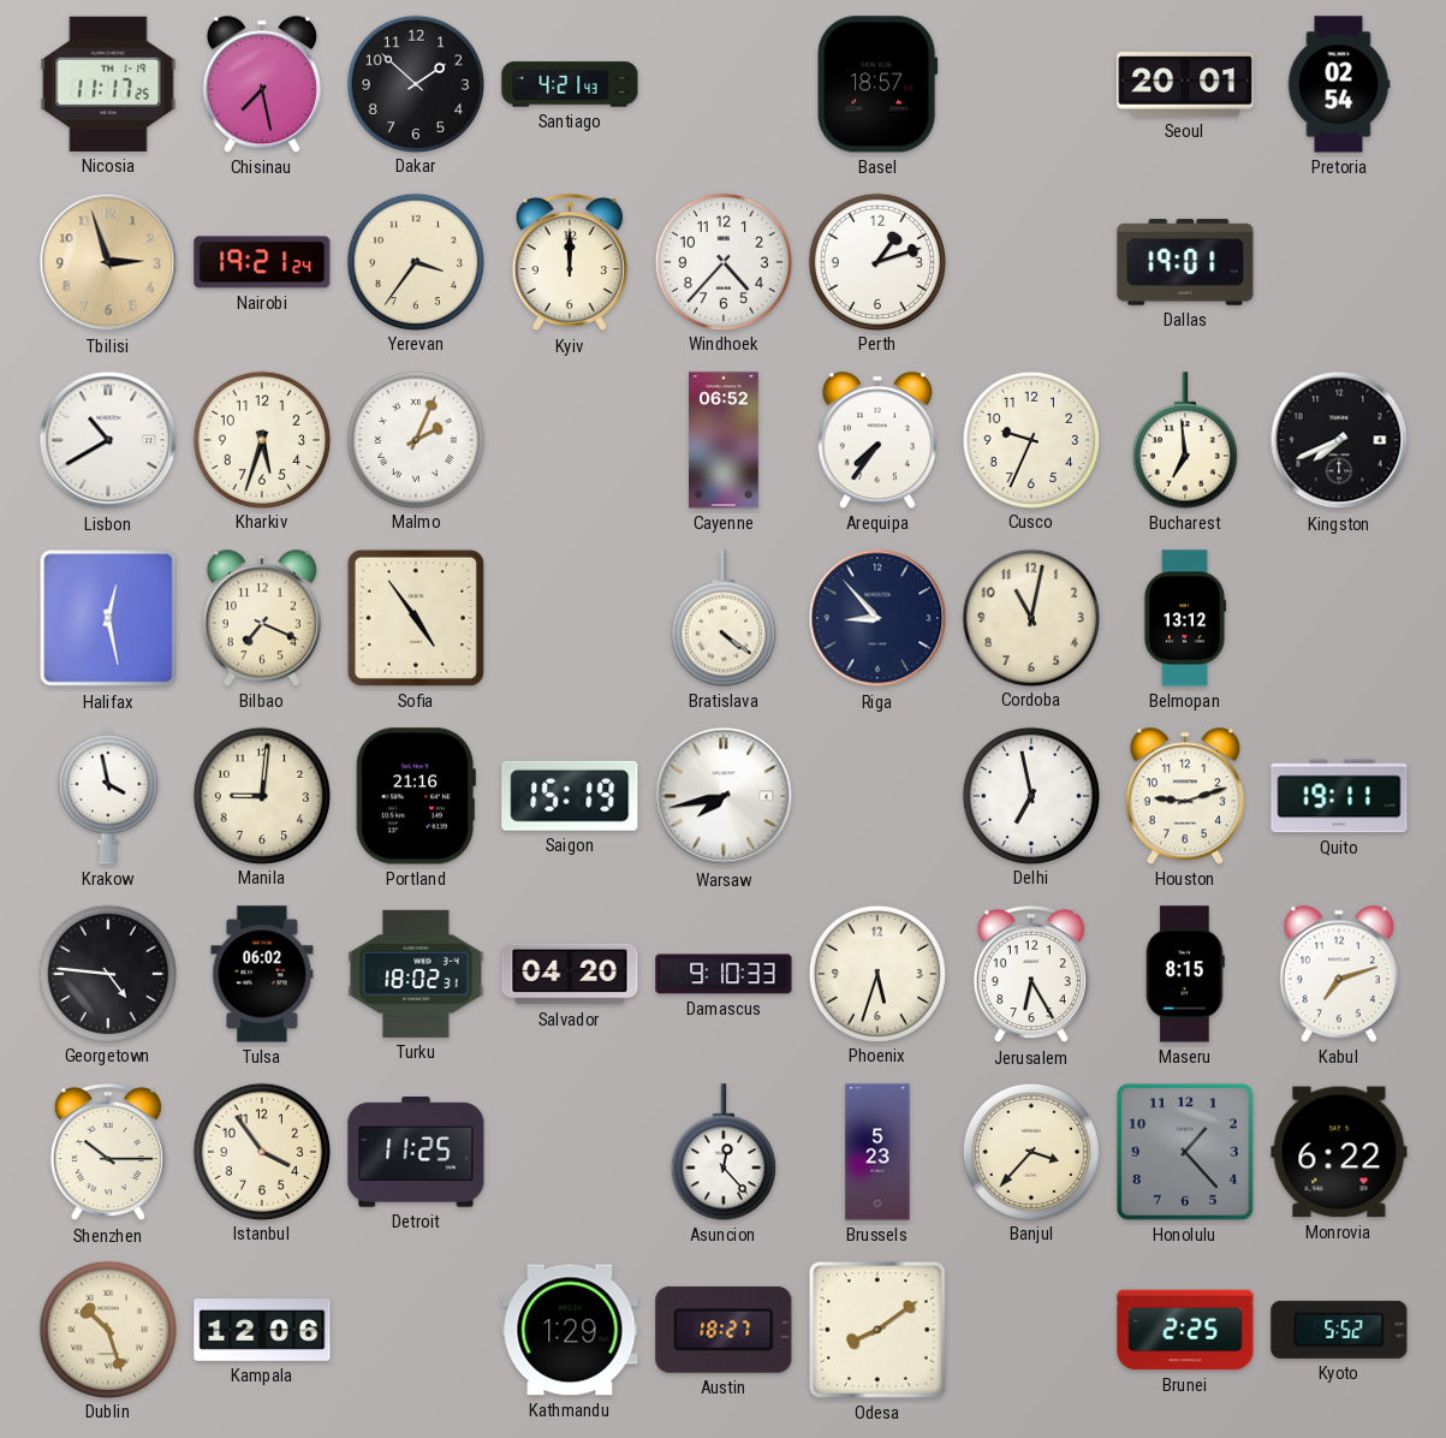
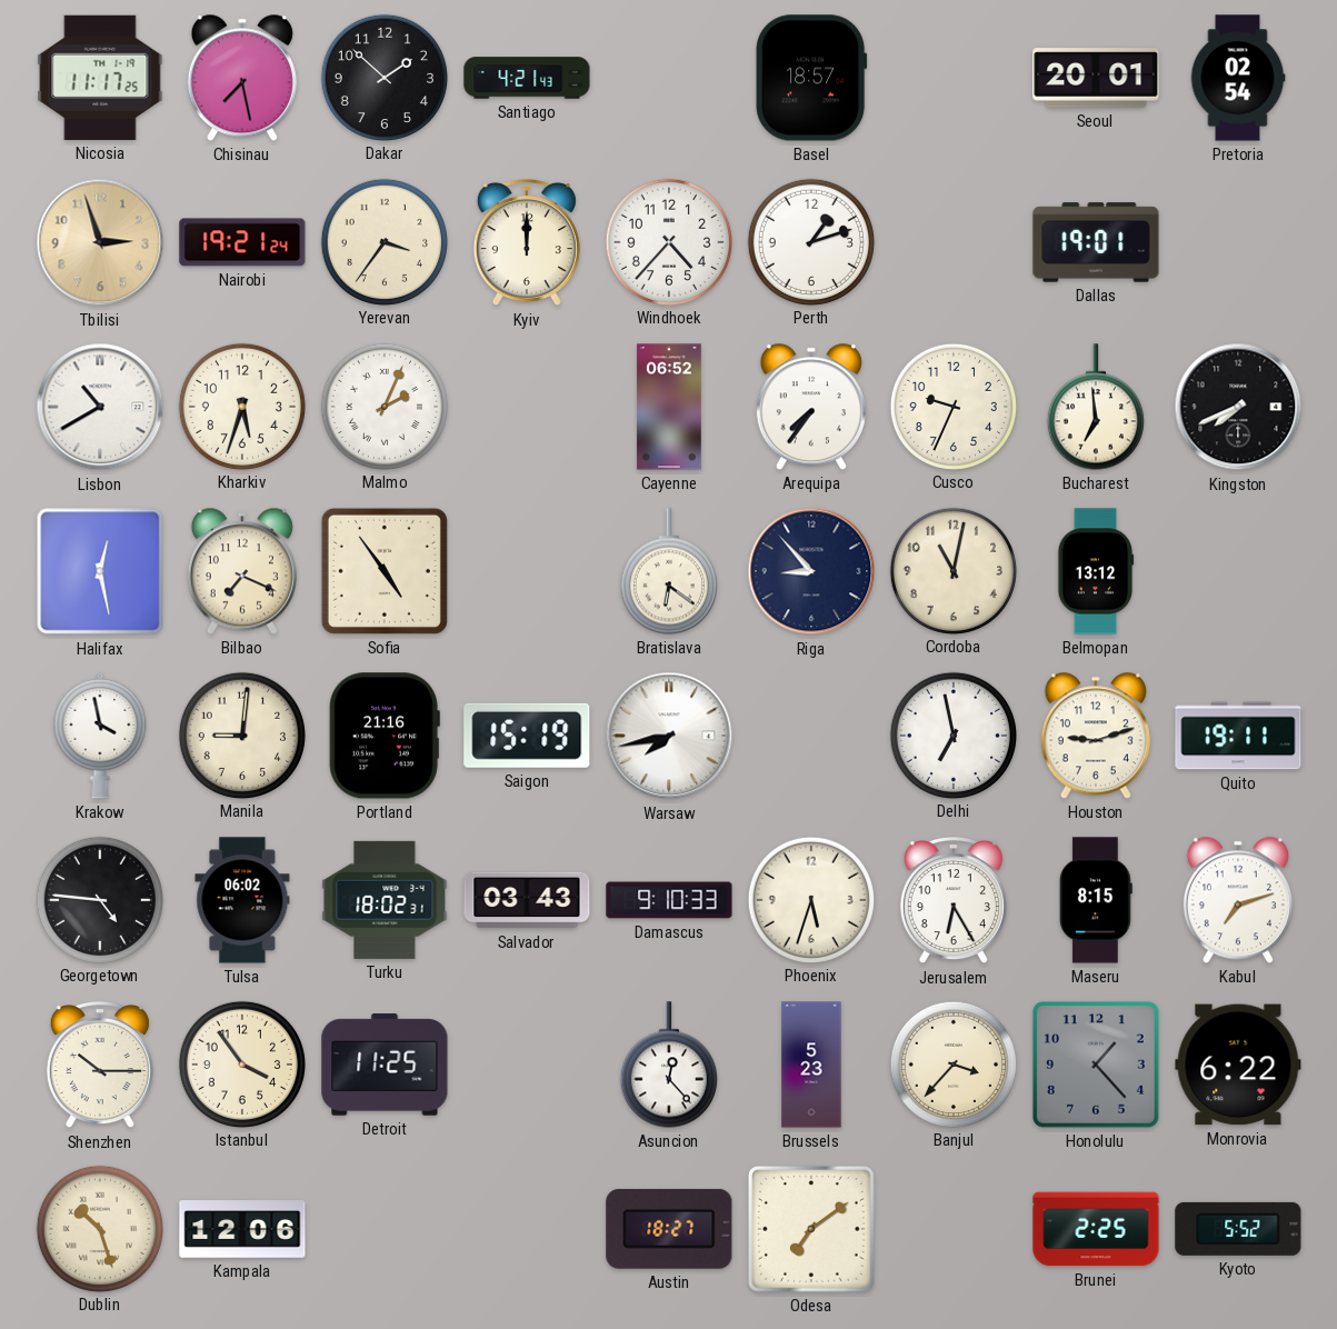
Bratislava: 4:21 -> 6:21 (669, 571)
Salvador: 04:20 -> 03:43 (527, 900)
Kathmandu: 1:29 -> none (570, 1330)
Odesa: 8:09 -> 7:09 (811, 1229)
